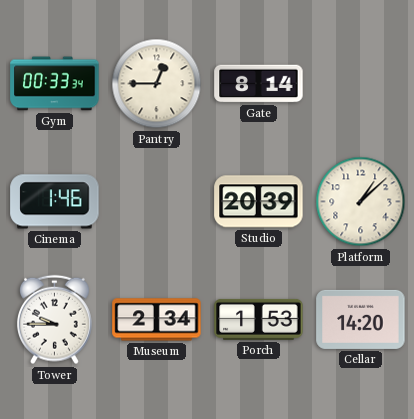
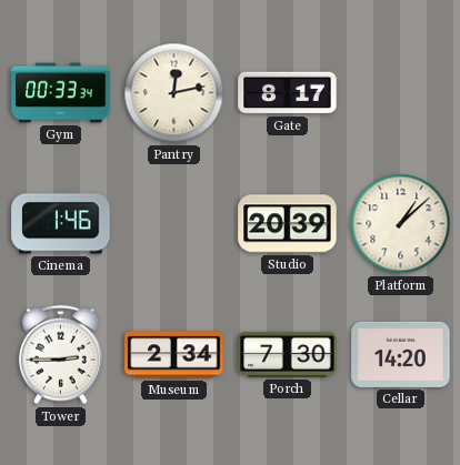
Pantry: 12:45 -> 12:13 (174, 93)
Gate: 8:14 -> 8:17 (288, 93)
Tower: 9:45 -> 2:45 (60, 355)
Porch: 1:53 -> 7:30 (288, 354)
